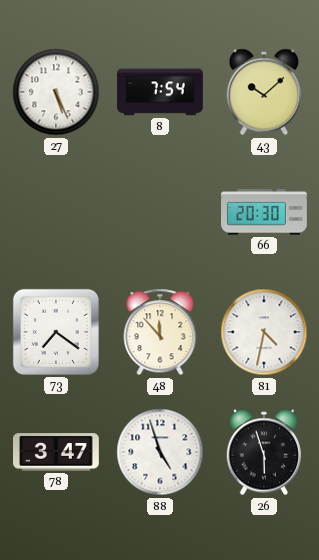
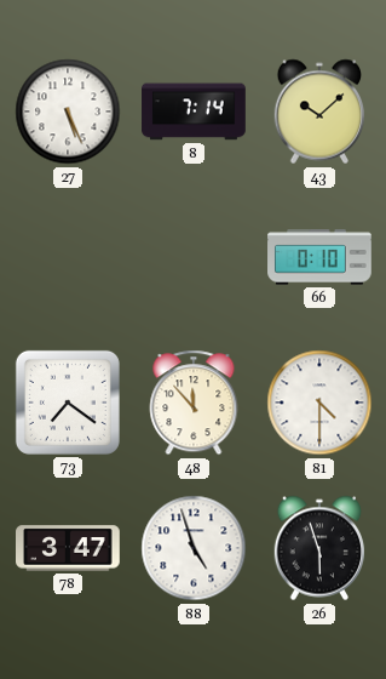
8: 7:54 -> 7:14 (194, 112)
66: 20:30 -> 0:10 (319, 257)
81: 4:32 -> 4:30 (319, 403)
